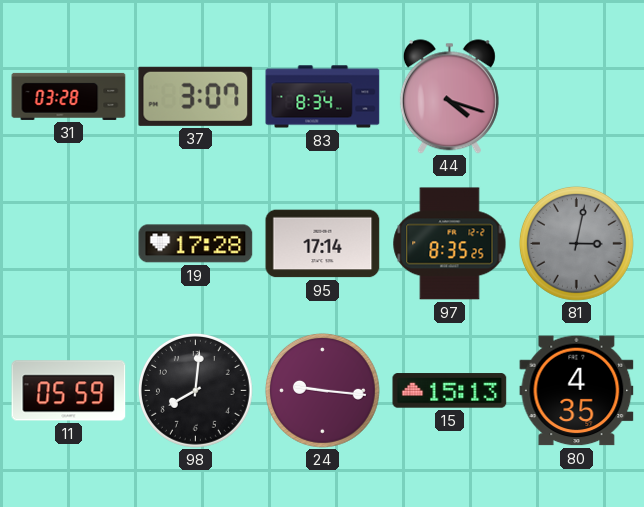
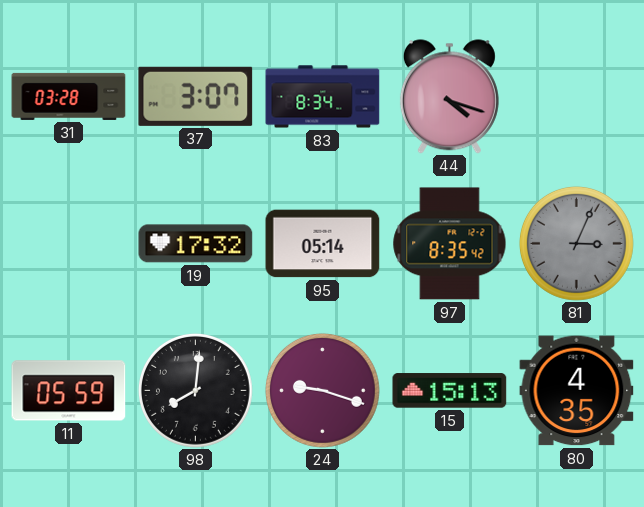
19: 17:28 -> 17:32 (196, 244)
95: 17:14 -> 05:14 (323, 244)
97: 8:35:25 -> 8:35:42 (450, 244)
81: 3:02 -> 3:04 (576, 243)
24: 9:16 -> 9:18 (322, 390)
